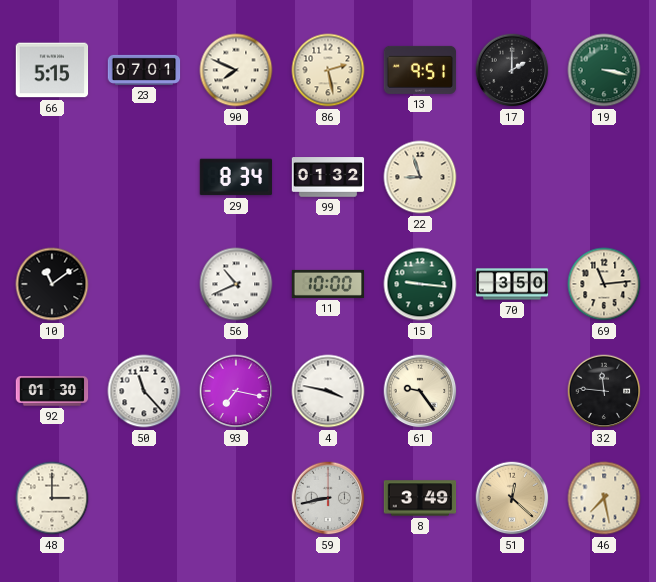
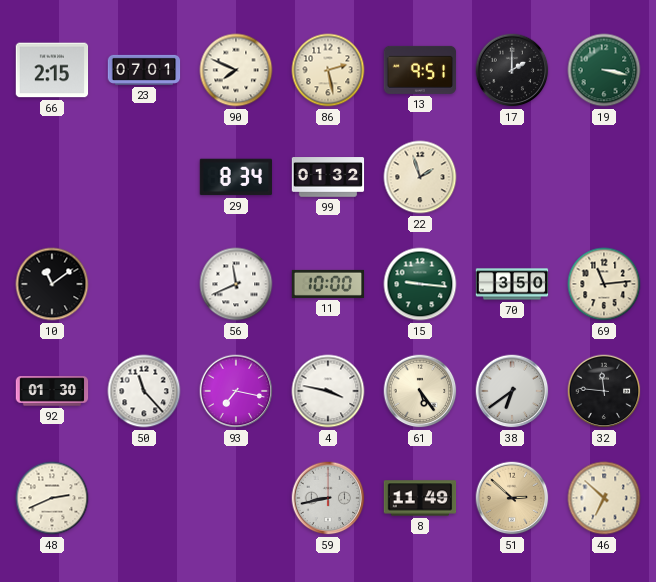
66: 5:15 -> 2:15 (52, 70)
22: 8:57 -> 1:57 (420, 177)
56: 10:41 -> 11:41 (236, 284)
61: 9:24 -> 5:24 (420, 391)
38: none -> 6:39 (512, 391)
48: 3:00 -> 2:41 (52, 498)
8: 3:49 -> 11:49 (420, 498)
51: 12:22 -> 2:52 (512, 498)
46: 7:28 -> 6:52 (604, 498)
